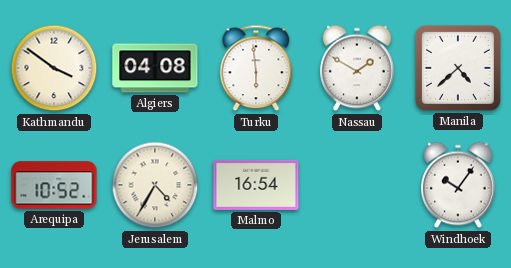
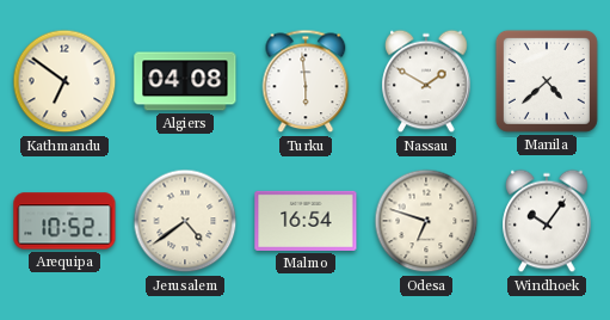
Kathmandu: 3:51 -> 6:51 (64, 81)
Jerusalem: 4:35 -> 4:39 (185, 221)
Odesa: none -> 6:48 (426, 221)
